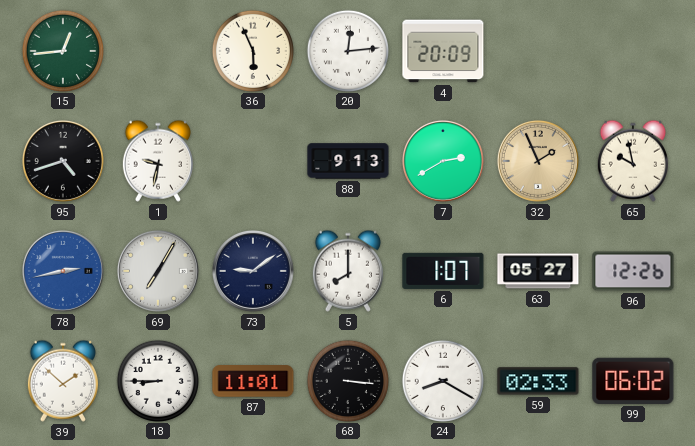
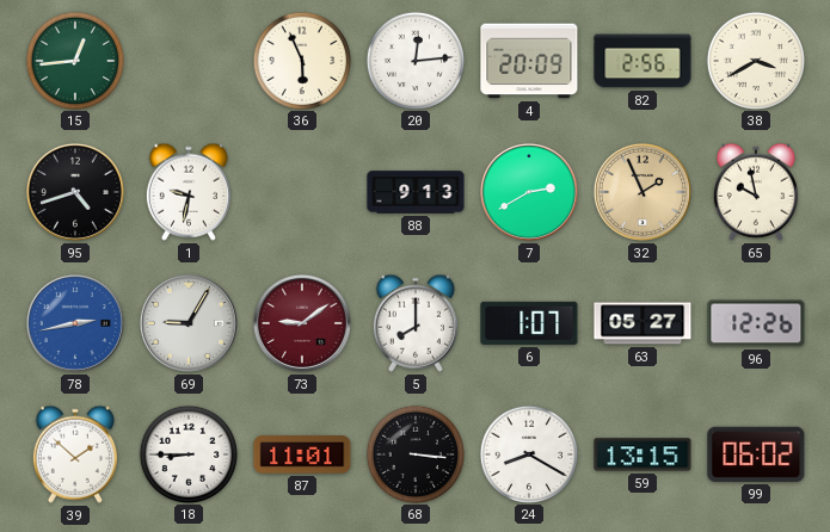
82: none -> 2:56 (643, 61)
38: none -> 3:40 (755, 60)
69: 7:05 -> 9:05 (189, 323)
73 dial: navy -> burgundy (302, 323)
59: 02:33 -> 13:15 (643, 454)
